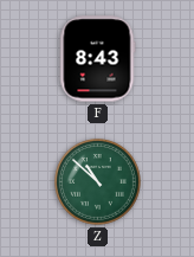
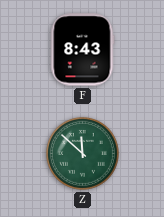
Z: 10:52 -> 11:52 (82, 153)
